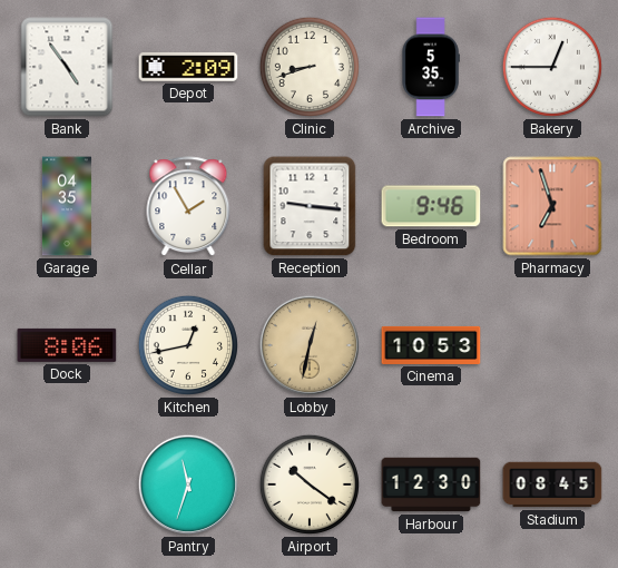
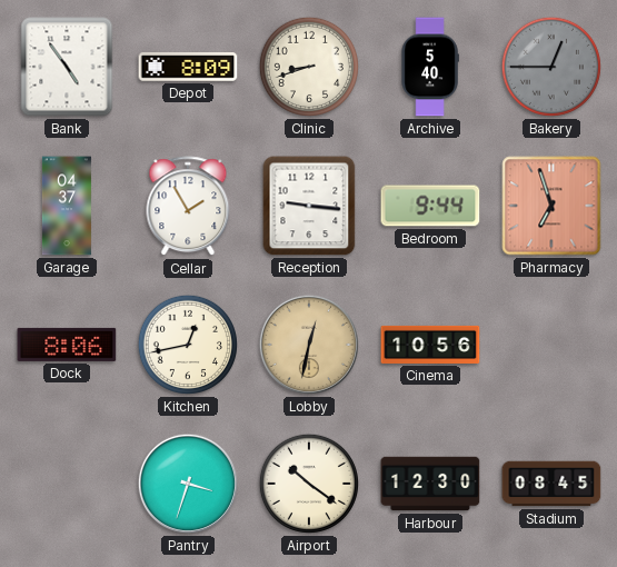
Depot: 2:09 -> 8:09 (188, 67)
Archive: 5:35 -> 5:40 (430, 67)
Bakery dial: white -> grey (551, 67)
Garage: 04:35 -> 04:37 (67, 206)
Bedroom: 9:46 -> 9:44 (430, 206)
Cinema: 10:53 -> 10:56 (430, 345)
Pantry: 11:33 -> 3:33 (188, 484)
